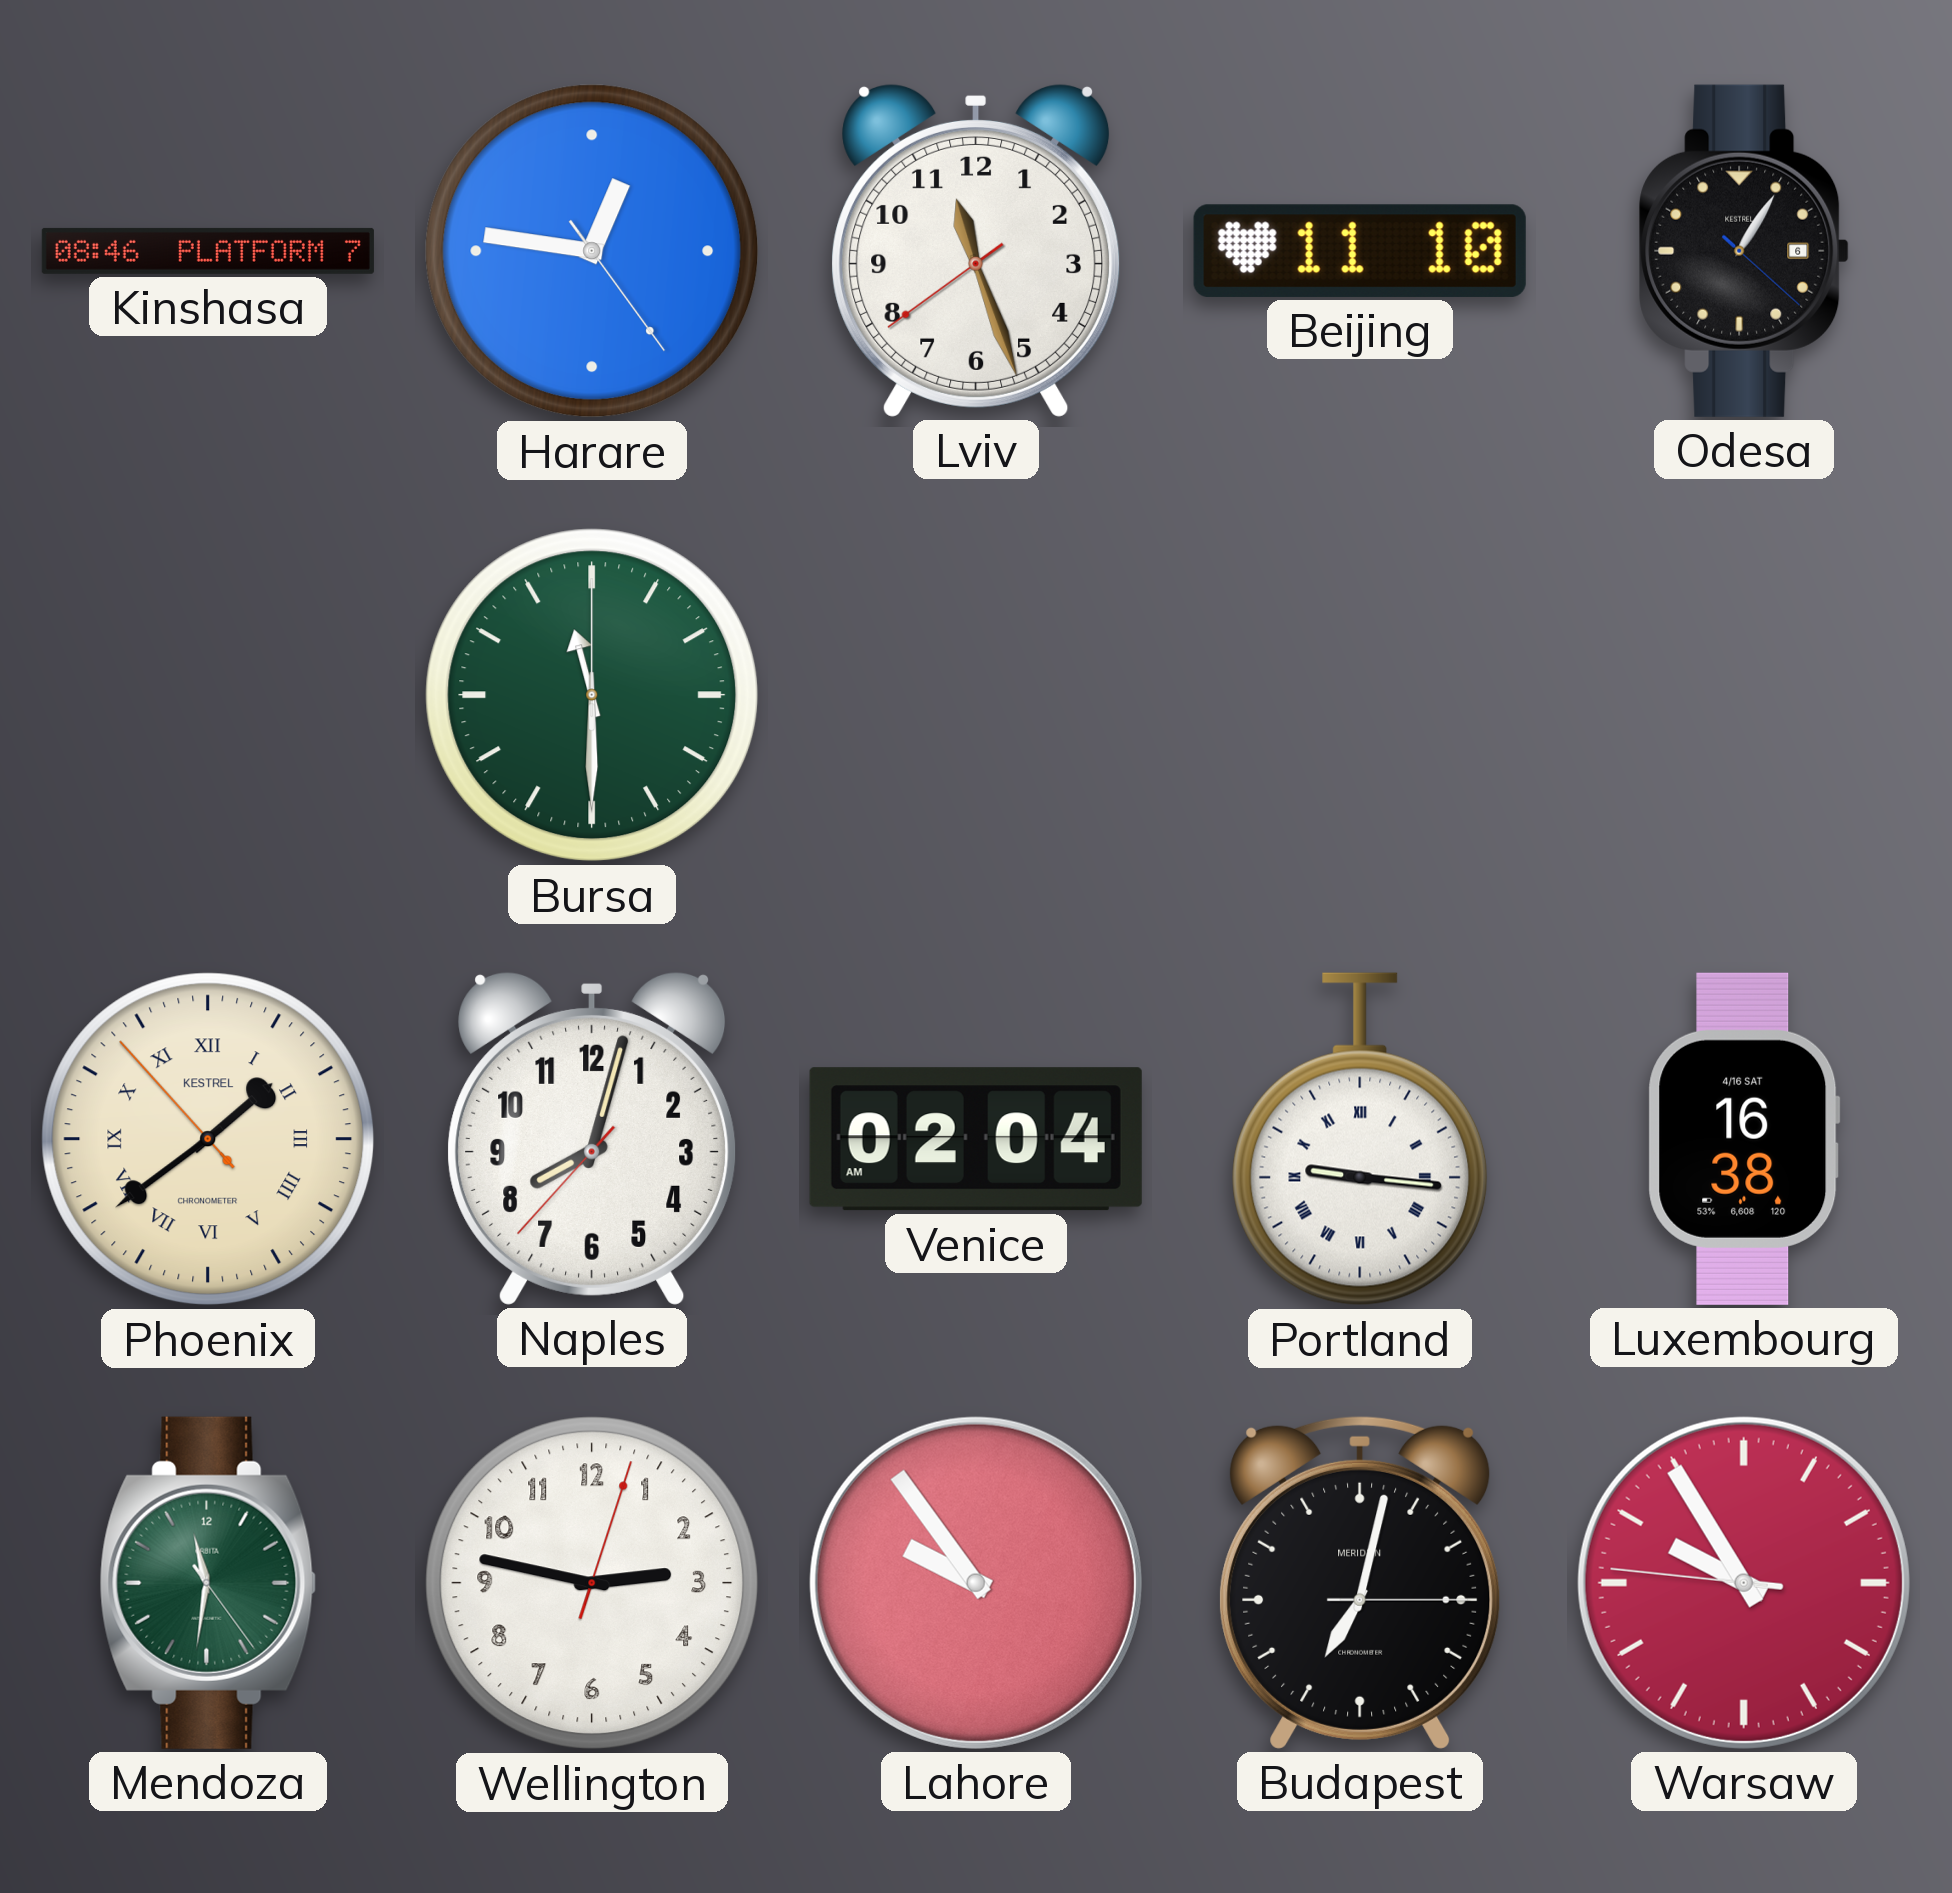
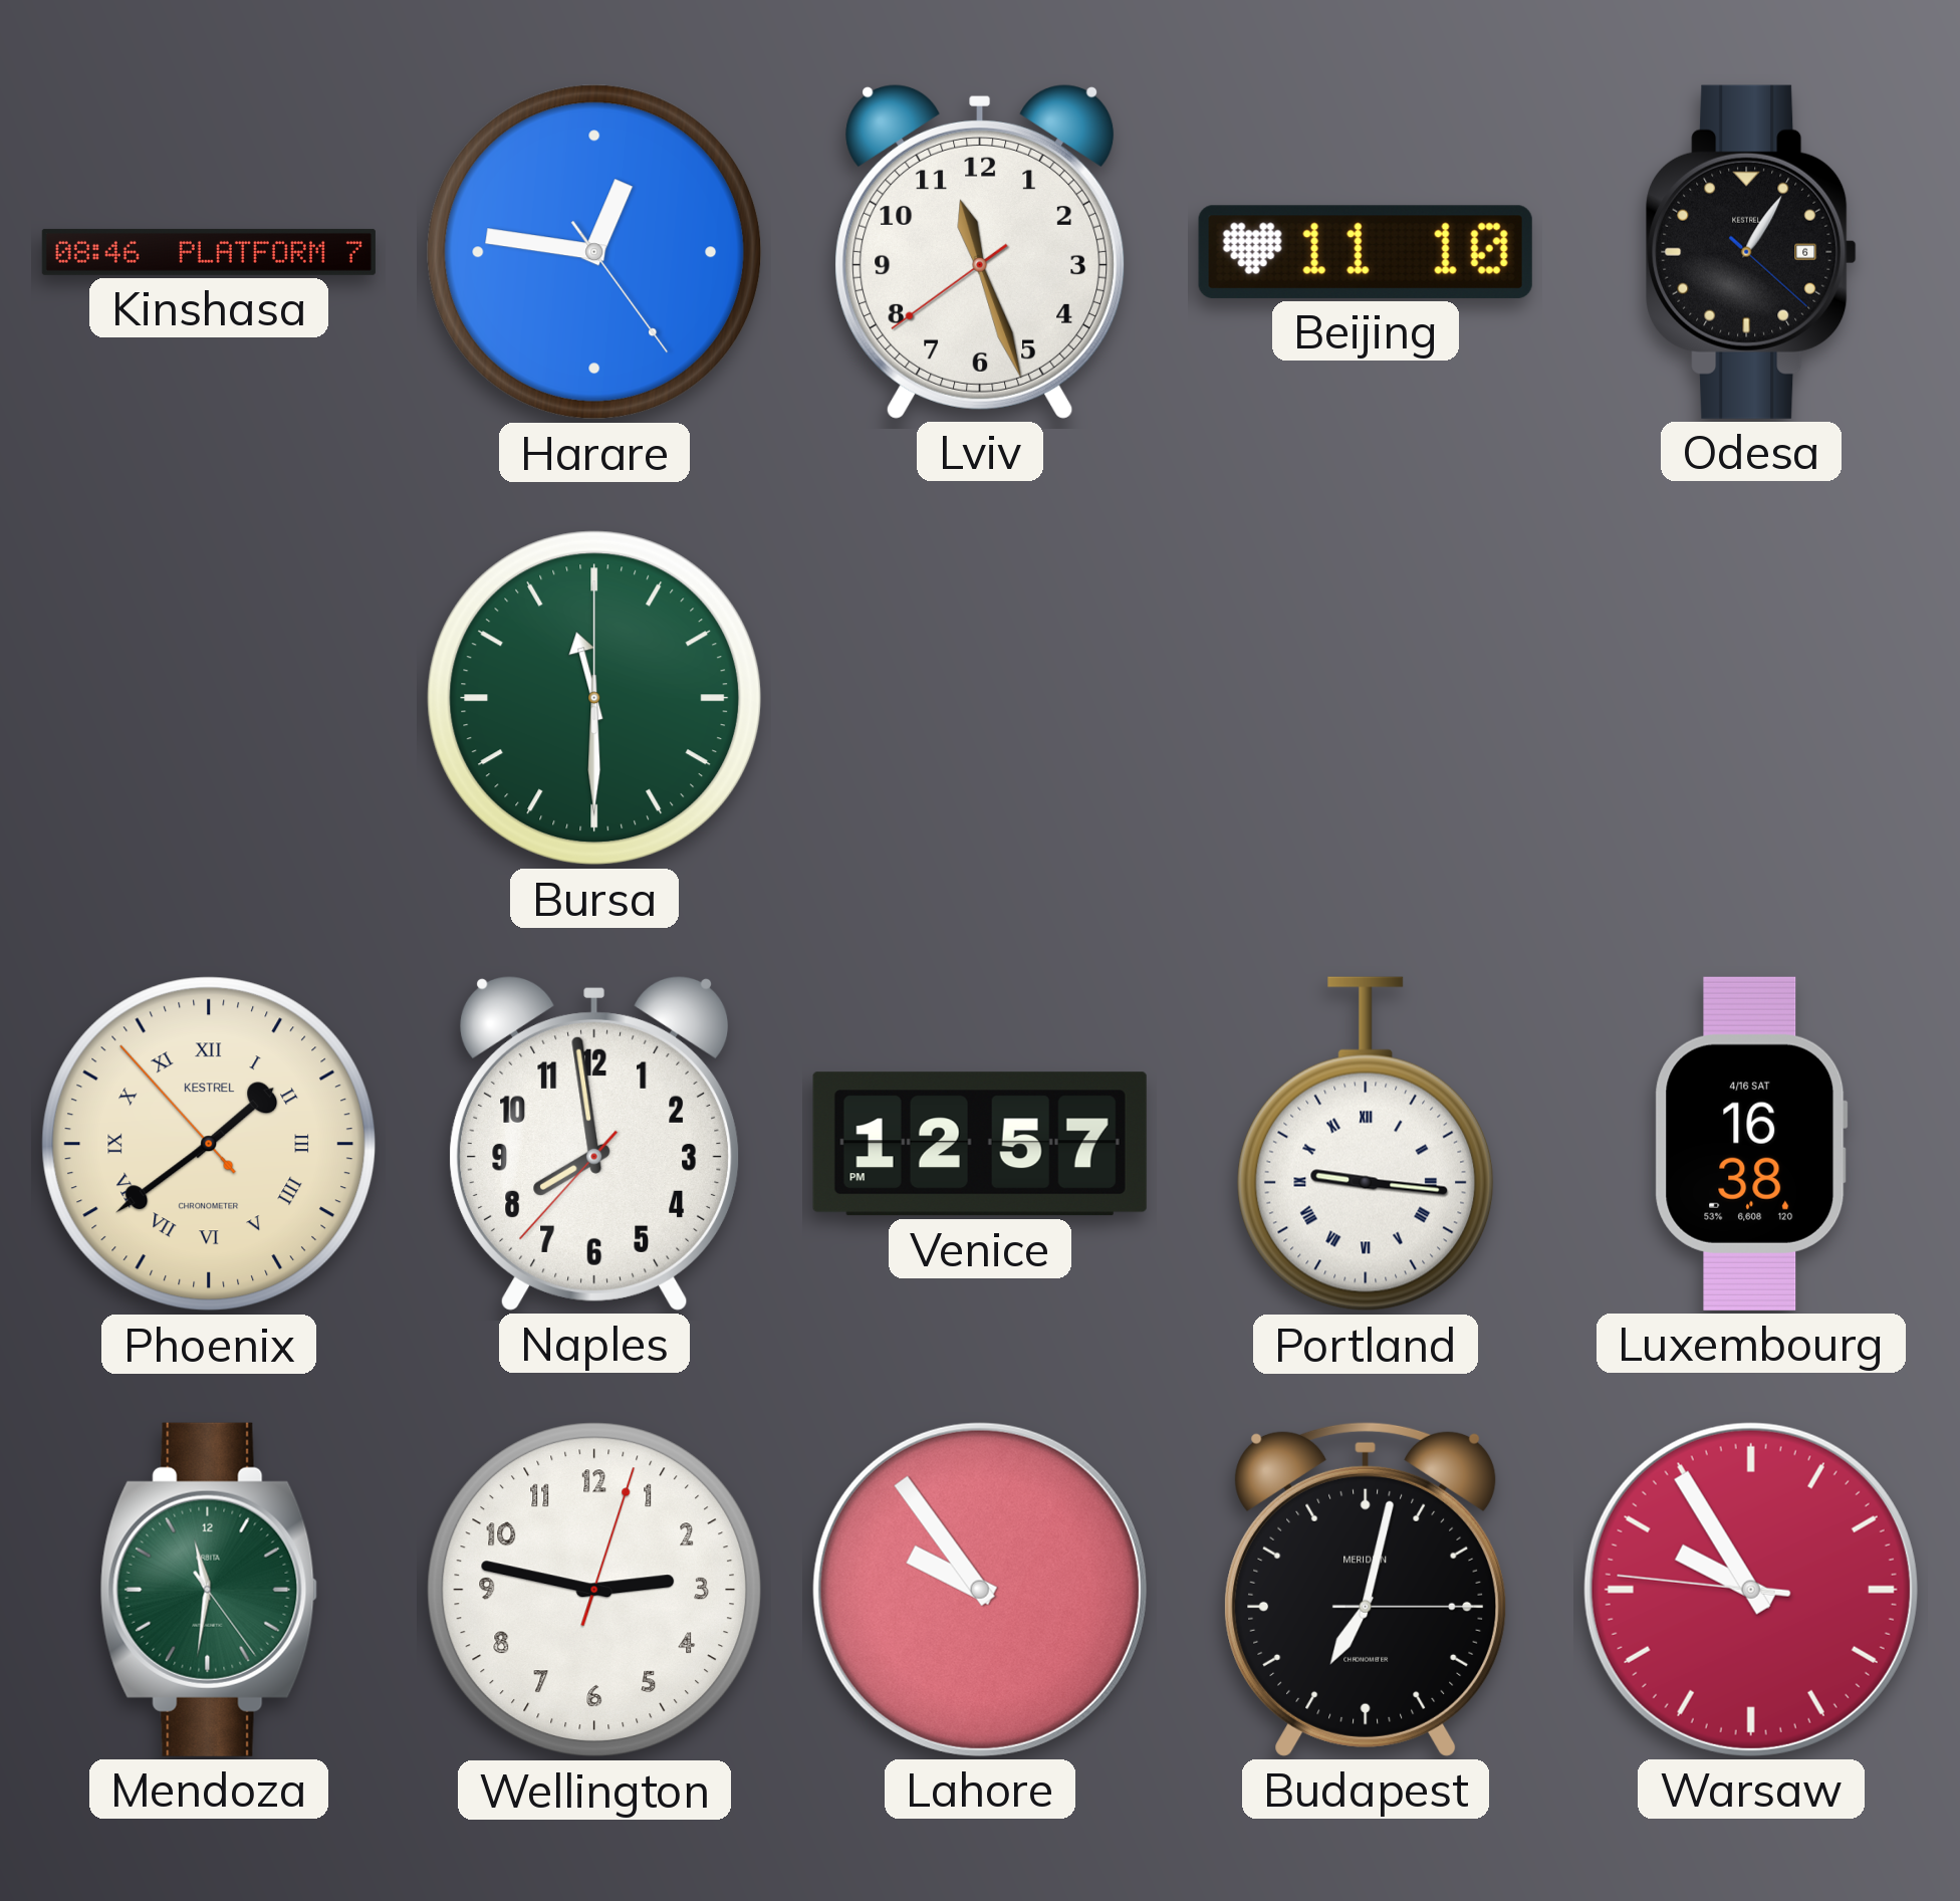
Naples: 8:02 -> 7:58 (594, 1143)
Venice: 02:04 -> 12:57 (980, 1144)
